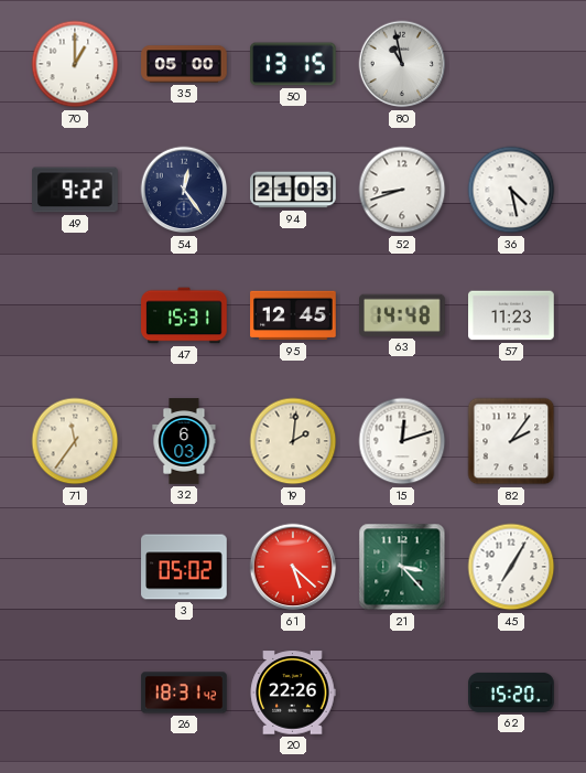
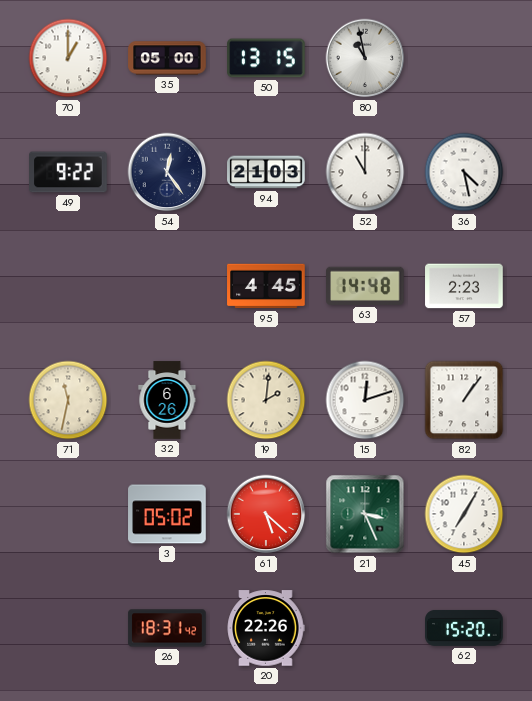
52: 8:42 -> 11:00 (365, 172)
47: 15:31 -> none (184, 315)
95: 12:45 -> 4:45 (266, 286)
57: 11:23 -> 2:23 (464, 286)
71: 11:36 -> 11:32 (68, 400)
32: 6:03 -> 6:26 (167, 400)
82: 2:06 -> 1:06 (464, 400)
21: 3:23 -> 3:26 (365, 514)
